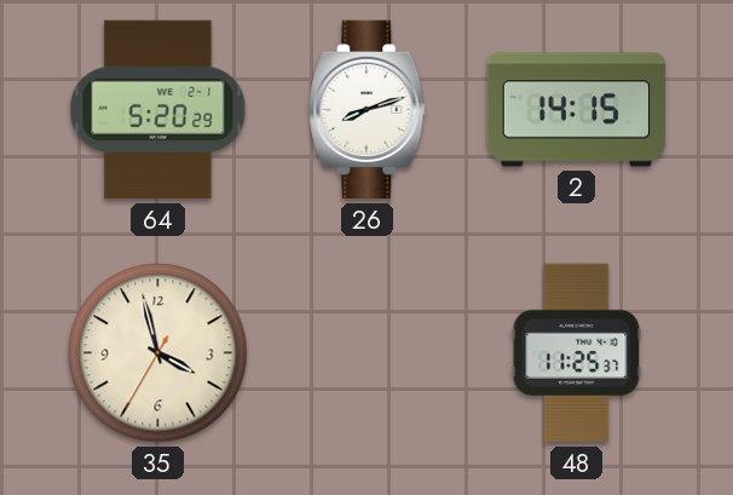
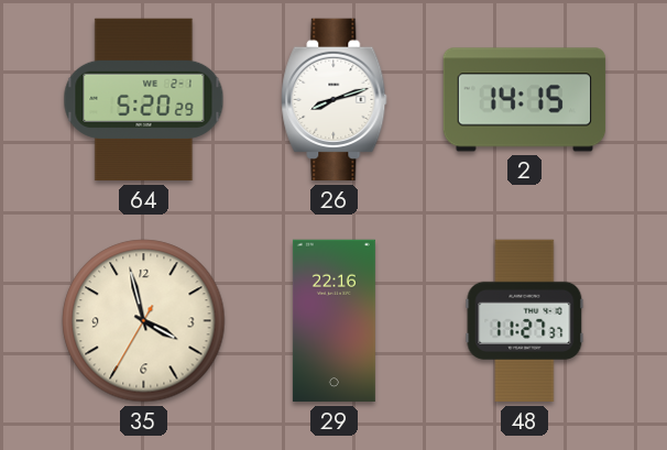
29: none -> 22:16 (333, 321)
48: 11:25 -> 11:27 (525, 321)
